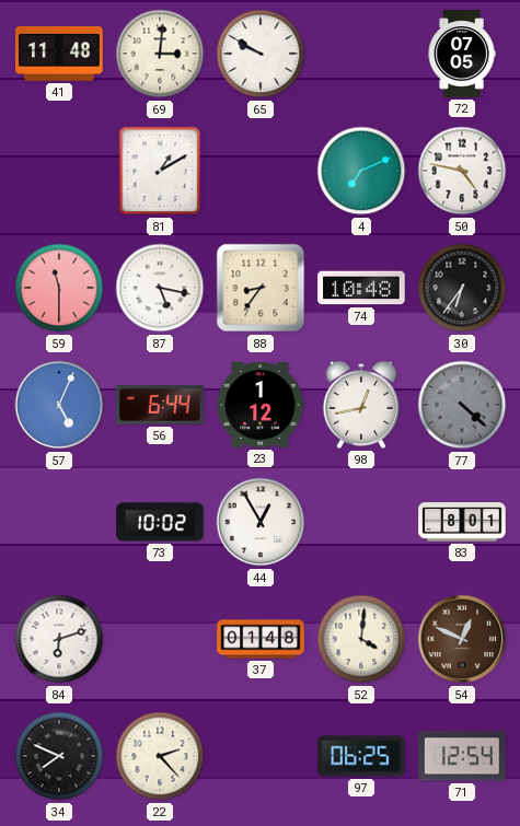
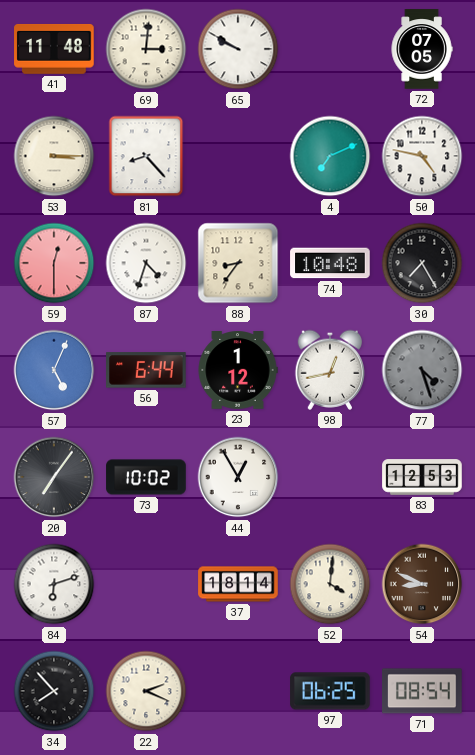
53: none -> 3:15 (54, 156)
81: 1:10 -> 8:23 (146, 156)
59: 11:30 -> 12:30 (54, 263)
87: 5:17 -> 4:33 (146, 263)
30: 6:36 -> 7:25 (422, 263)
77: 4:22 -> 4:27 (422, 370)
20: none -> 7:06 (54, 477)
83: 8:01 -> 12:53 (422, 477)
37: 01:48 -> 18:14 (238, 584)
54: 12:49 -> 8:49 (422, 584)
34: 7:49 -> 7:53 (54, 691)
22: 2:23 -> 2:19 (146, 691)
71: 12:54 -> 08:54 (422, 691)
